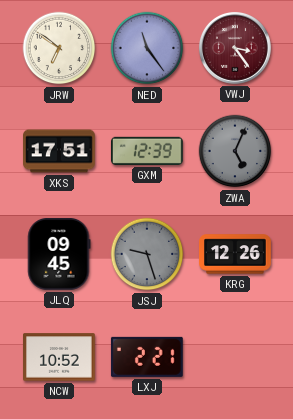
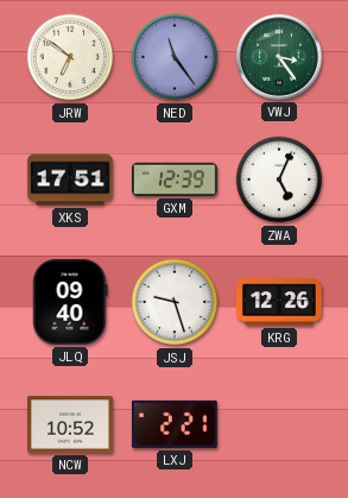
VWJ dial: burgundy -> green (279, 57)
ZWA dial: grey -> white (279, 179)
JLQ: 09:45 -> 09:40 (70, 303)
JSJ dial: grey -> white (175, 302)
